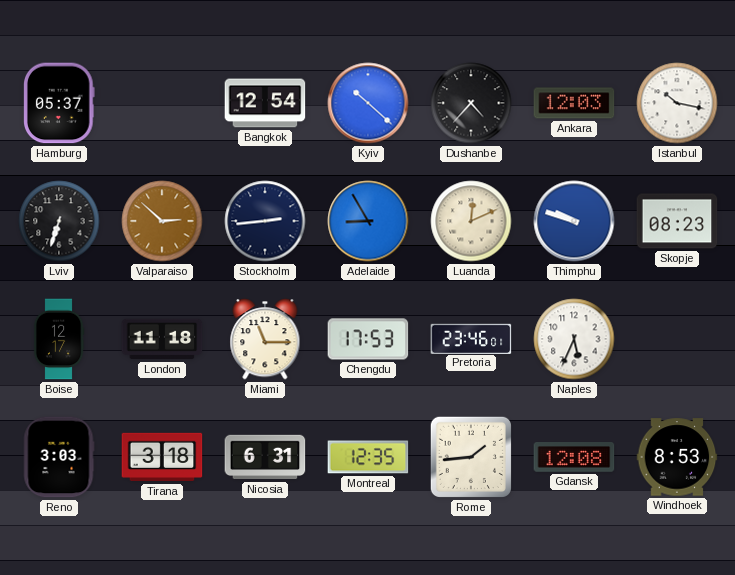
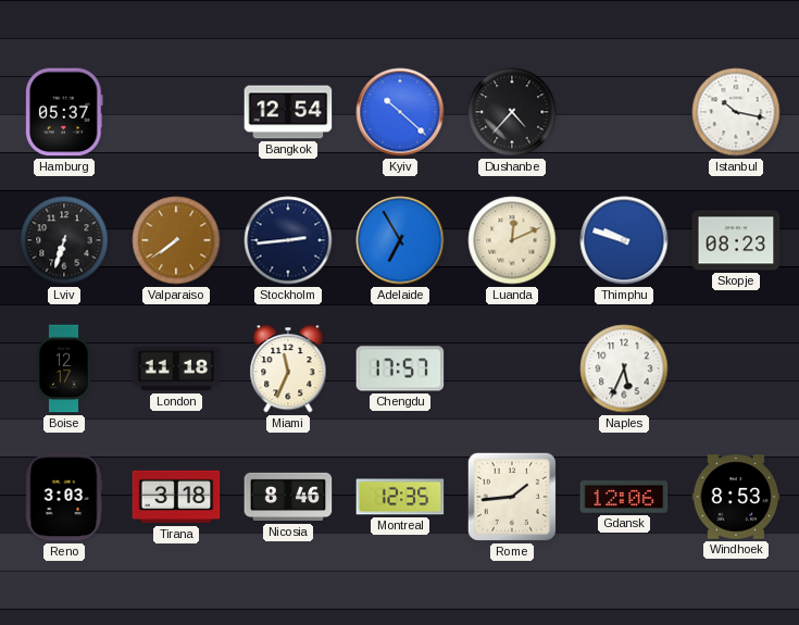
Ankara: 12:03 -> none (574, 103)
Valparaiso: 2:52 -> 7:39 (176, 240)
Adelaide: 8:55 -> 6:55 (400, 240)
Miami: 11:15 -> 11:34 (288, 368)
Chengdu: 17:53 -> 17:57 (400, 368)
Pretoria: 23:46 -> none (471, 338)
Nicosia: 6:31 -> 8:46 (288, 497)
Gdansk: 12:08 -> 12:06 (624, 497)
